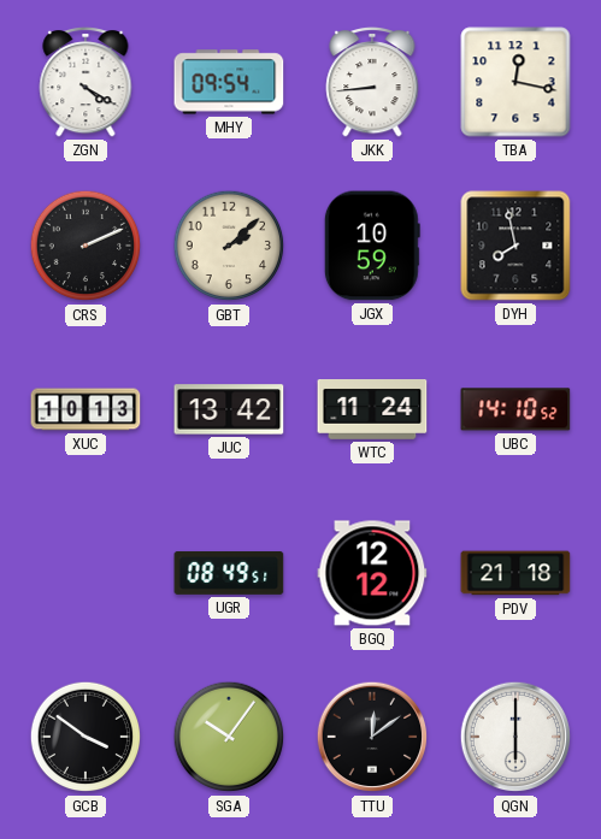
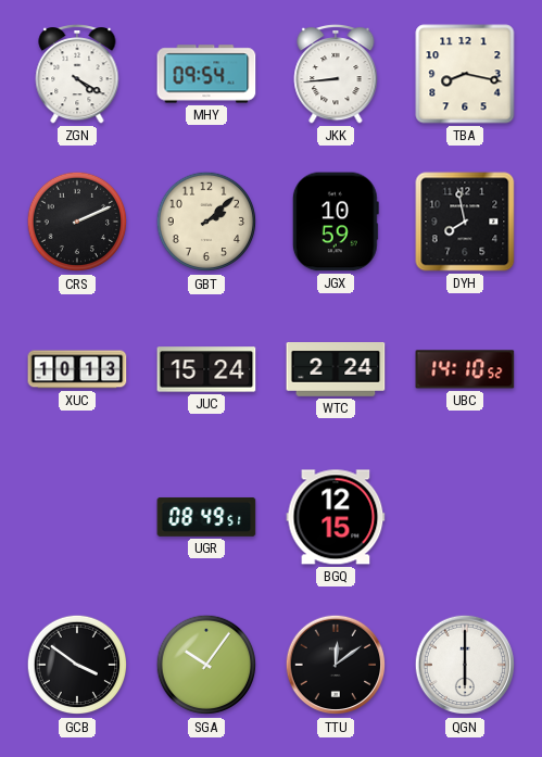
TBA: 12:17 -> 8:17 (465, 74)
JUC: 13:42 -> 15:24 (206, 369)
WTC: 11:24 -> 2:24 (336, 370)
BGQ: 12:12 -> 12:15 (336, 517)
PDV: 21:18 -> none (515, 573)
